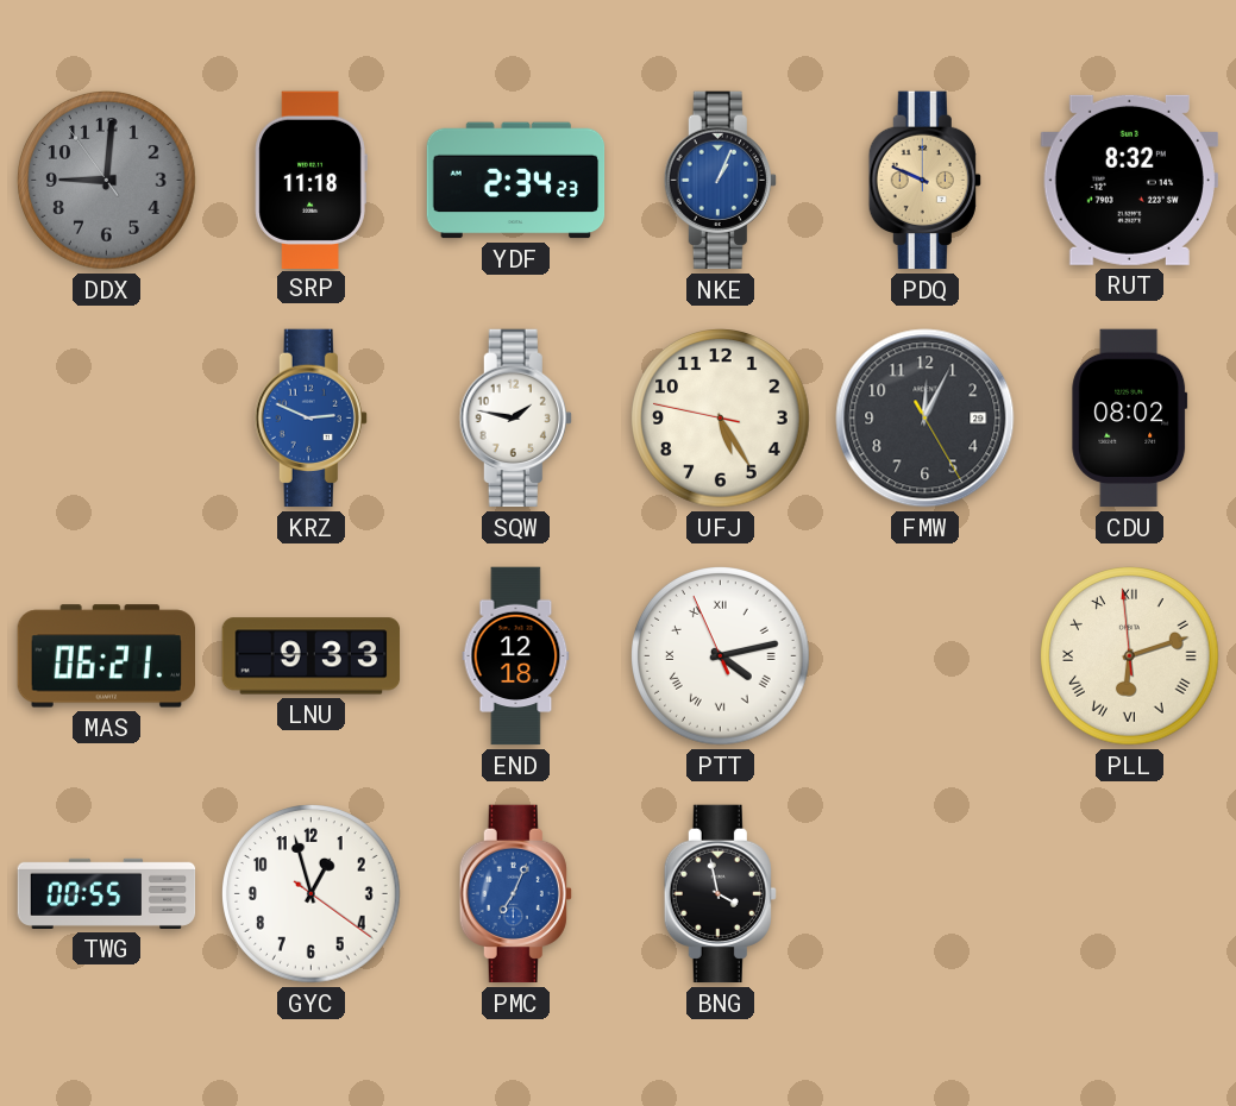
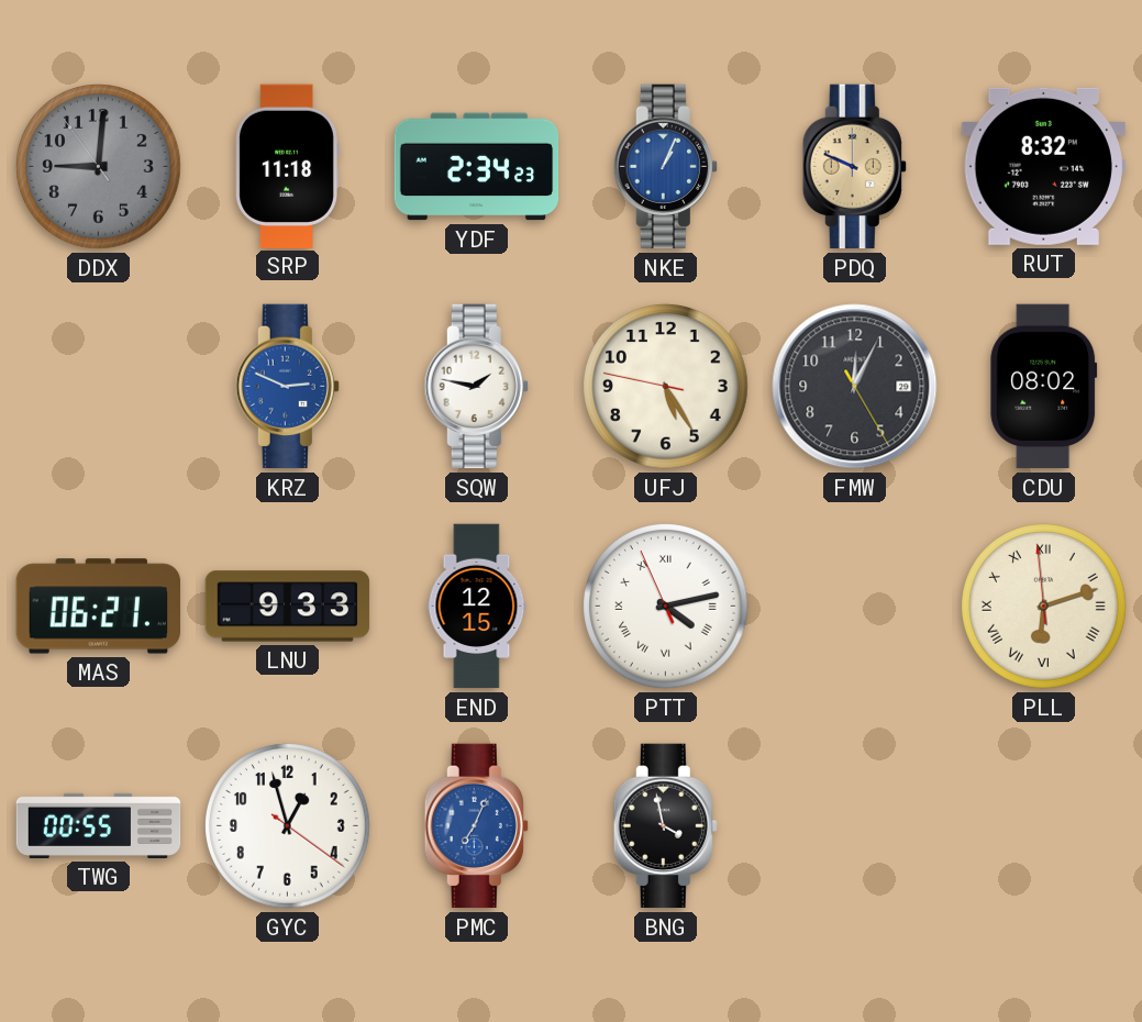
END: 12:18 -> 12:15 (477, 607)
